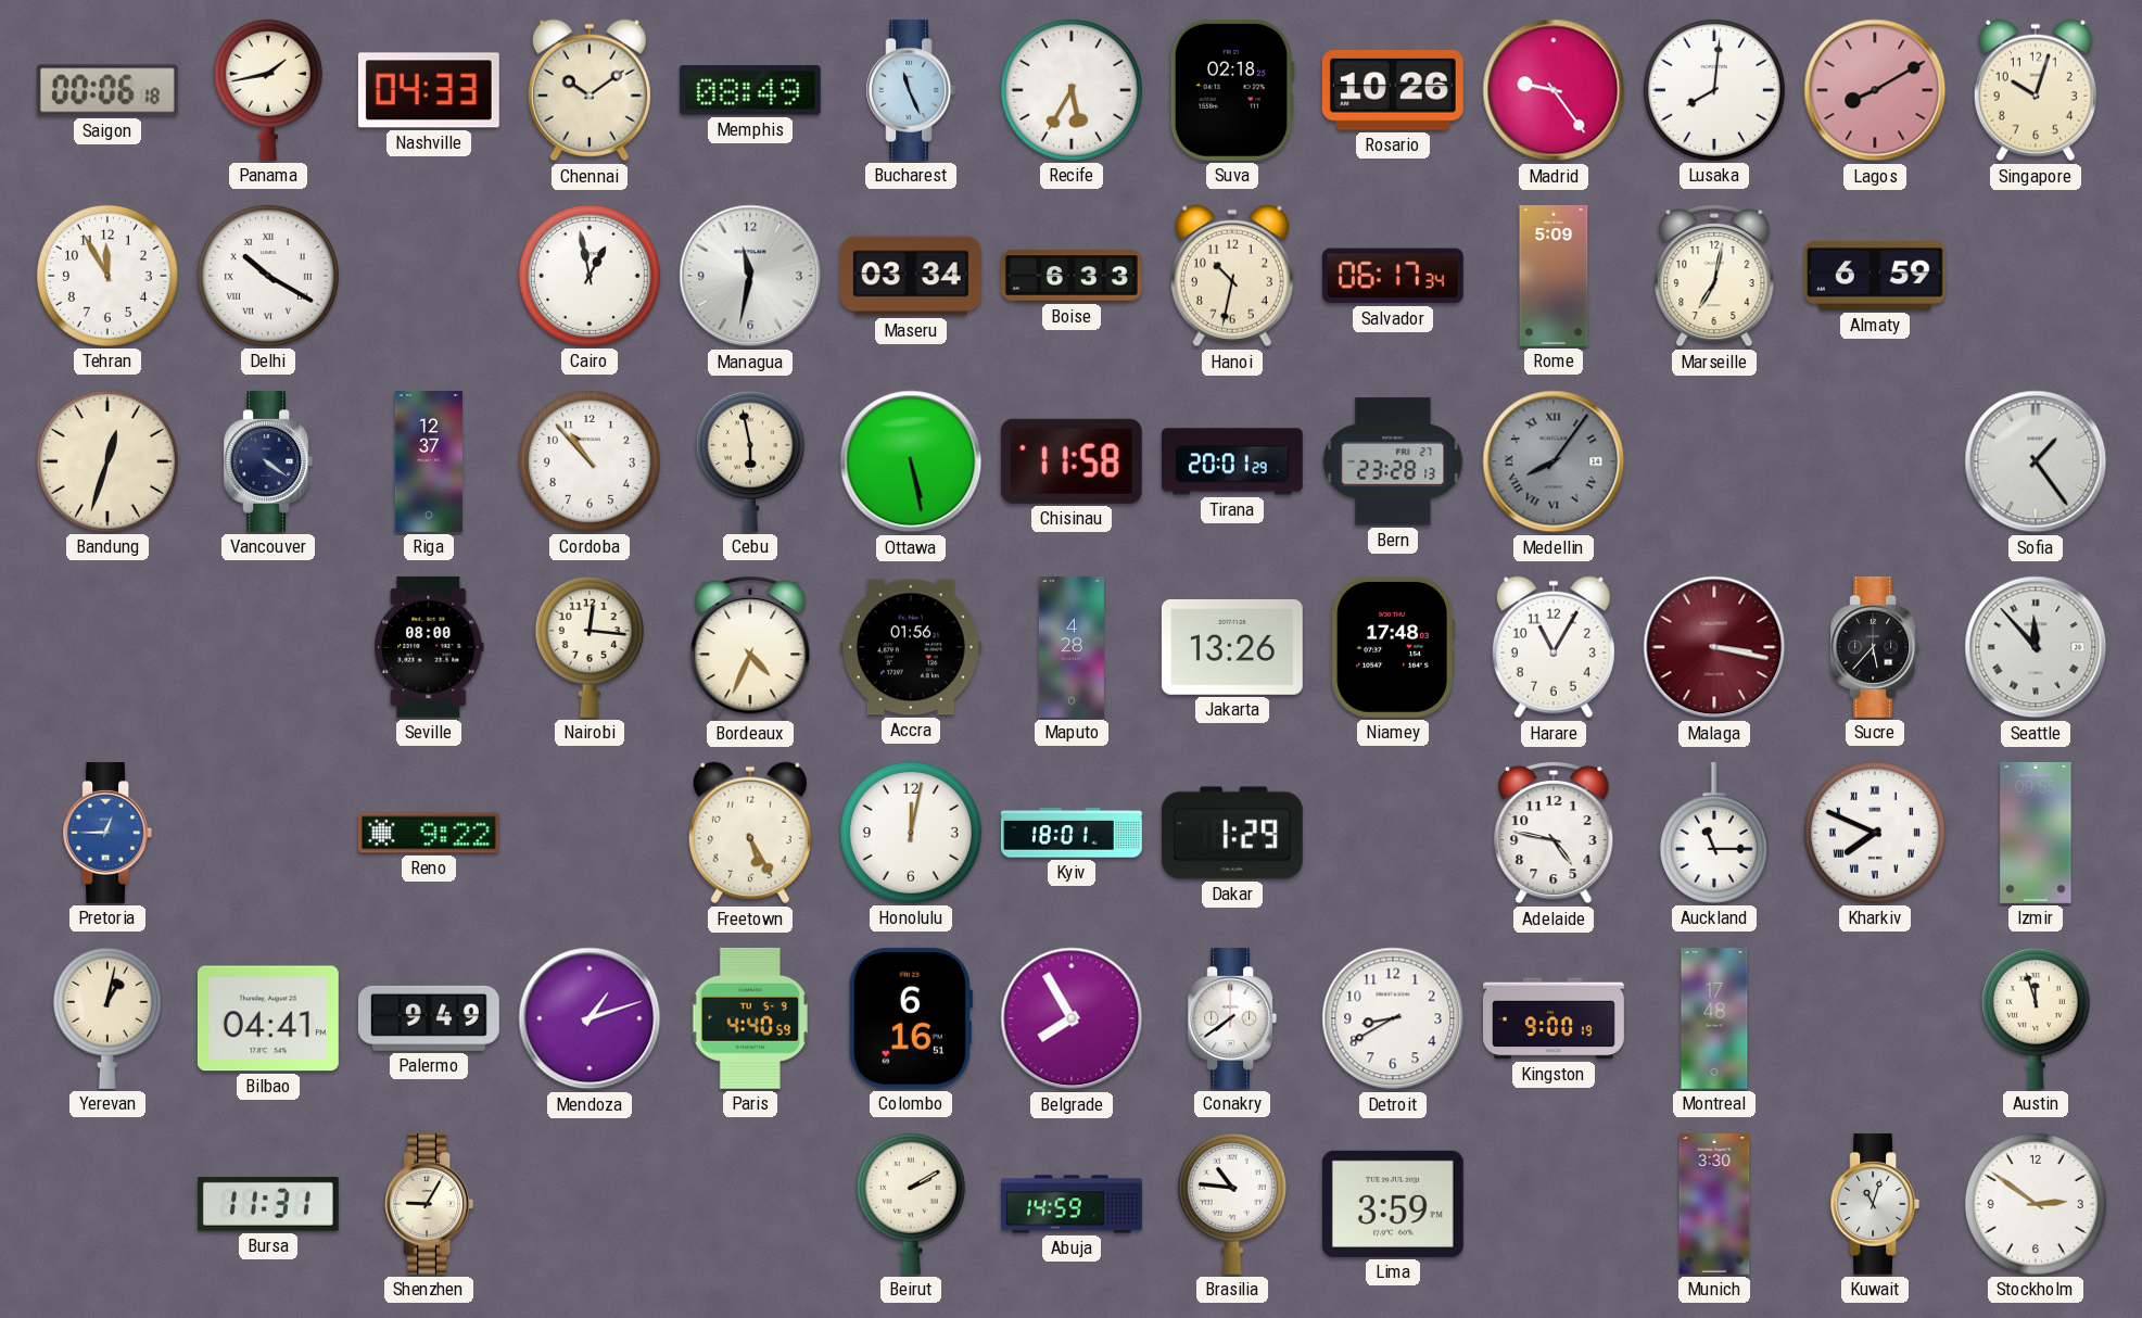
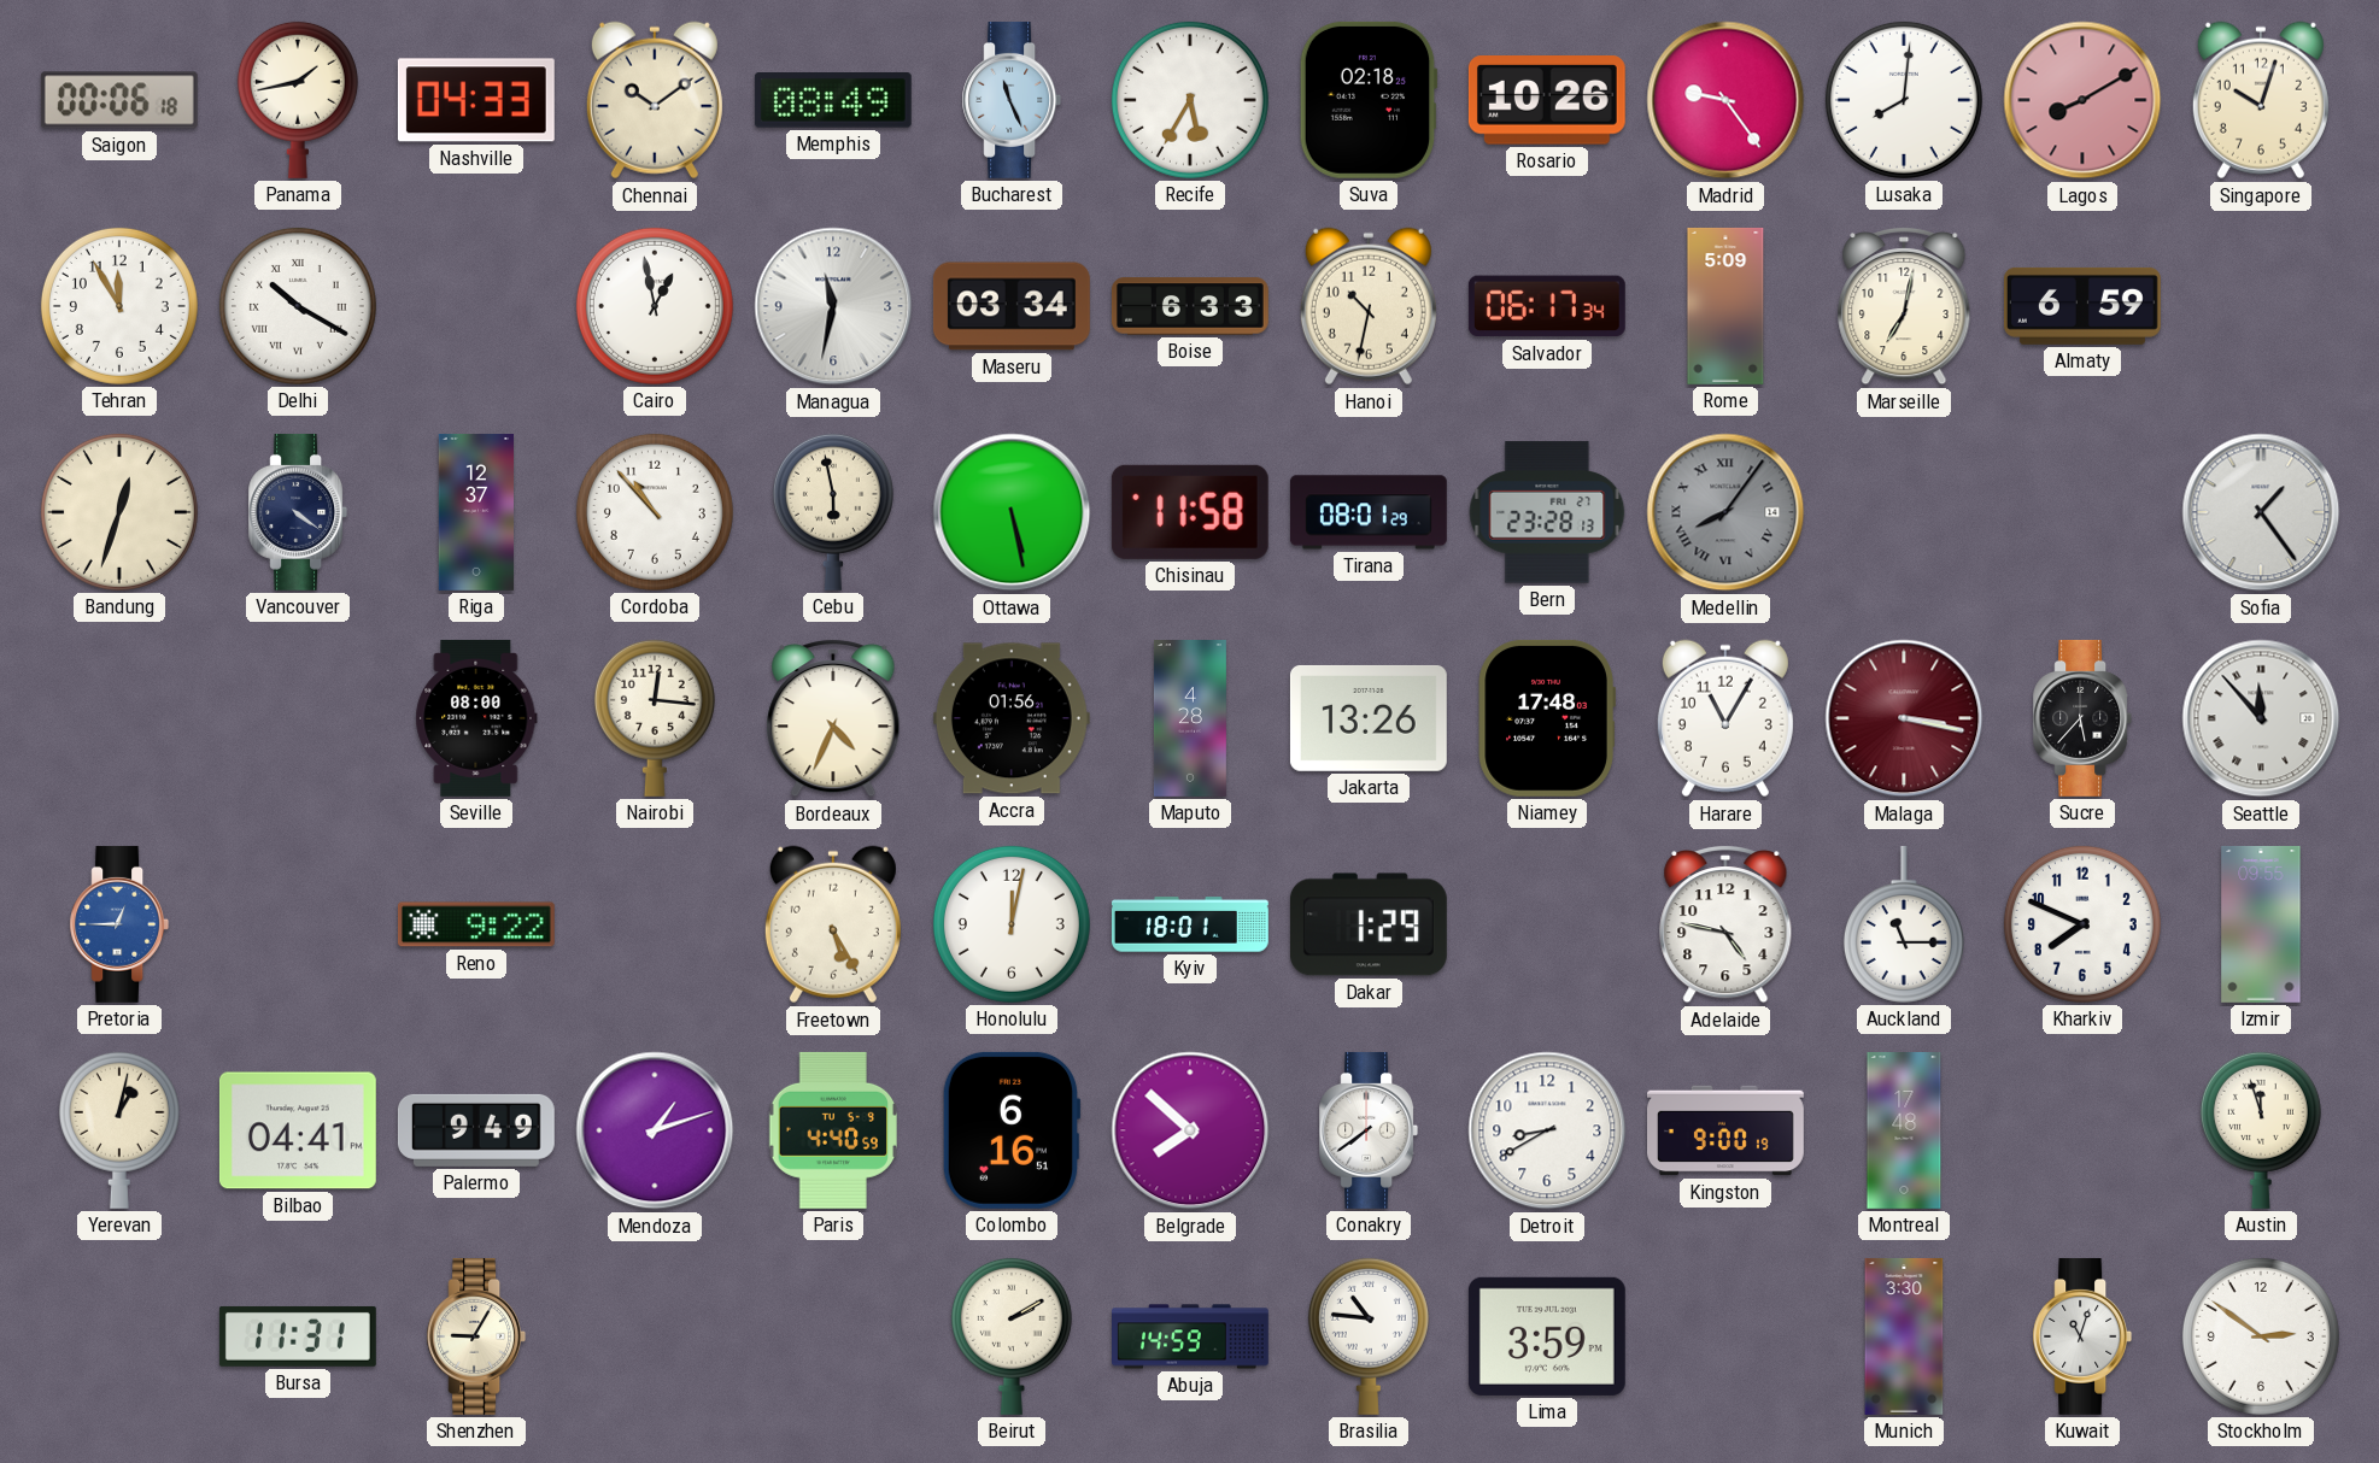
Tirana: 20:01 -> 08:01 (1369, 512)
Kharkiv numerals: Roman -> Arabic (2082, 924)
Belgrade: 7:55 -> 7:52 (1190, 1130)
